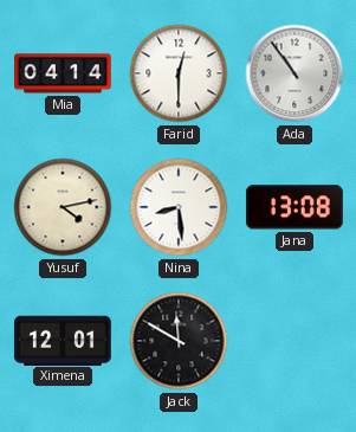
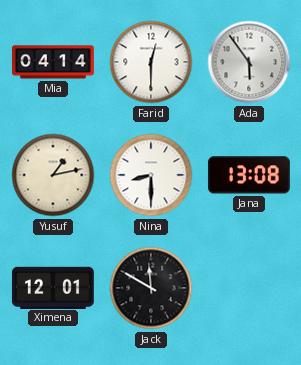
Ada: 10:54 -> 5:54 (249, 62)
Yusuf: 4:13 -> 1:13 (53, 175)
Nina: 8:29 -> 8:30 (151, 175)
